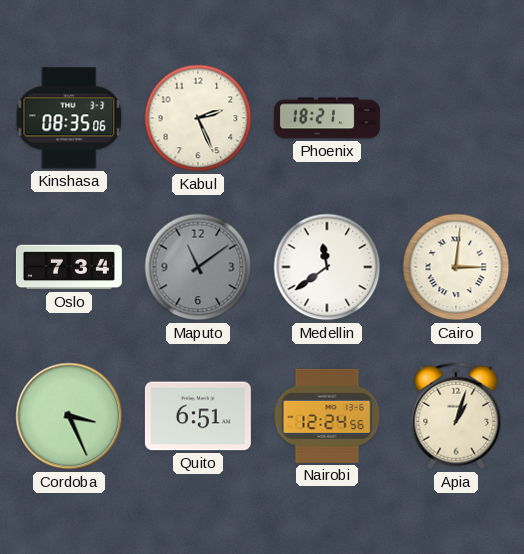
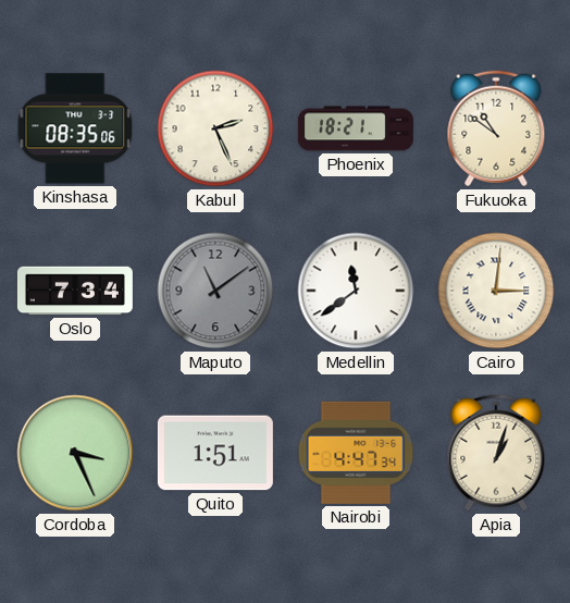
Fukuoka: none -> 10:51 (496, 128)
Quito: 6:51 -> 1:51 (215, 453)
Nairobi: 12:24 -> 4:47 (356, 453)
